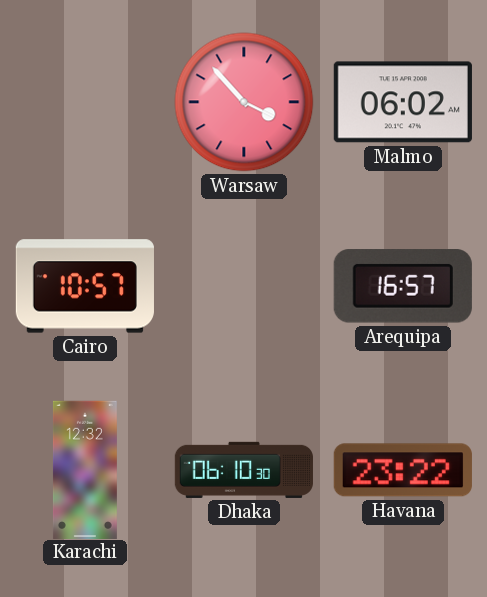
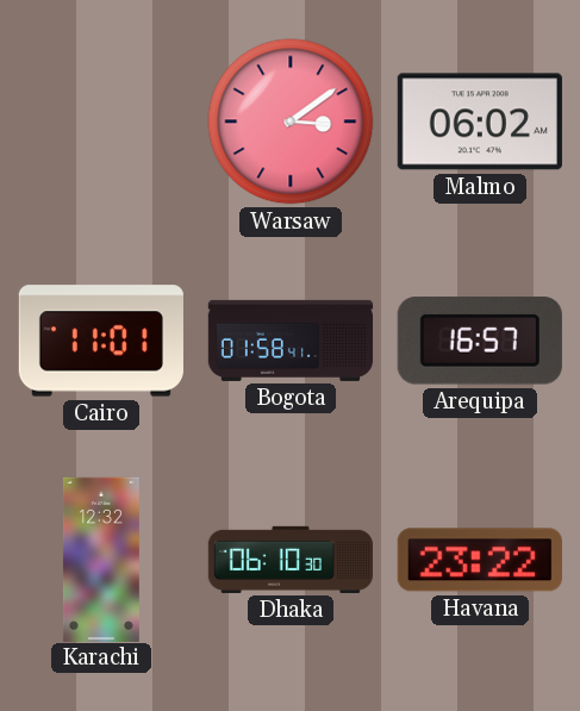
Warsaw: 3:53 -> 3:09 (291, 121)
Cairo: 10:57 -> 11:01 (101, 341)
Bogota: none -> 01:58 (291, 341)
